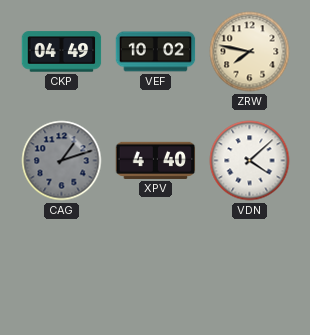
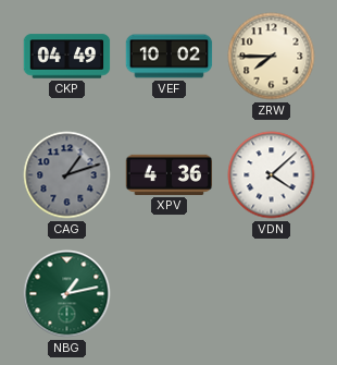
ZRW: 7:47 -> 7:45 (272, 57)
XPV: 4:40 -> 4:36 (170, 174)
NBG: none -> 1:13 (67, 294)
